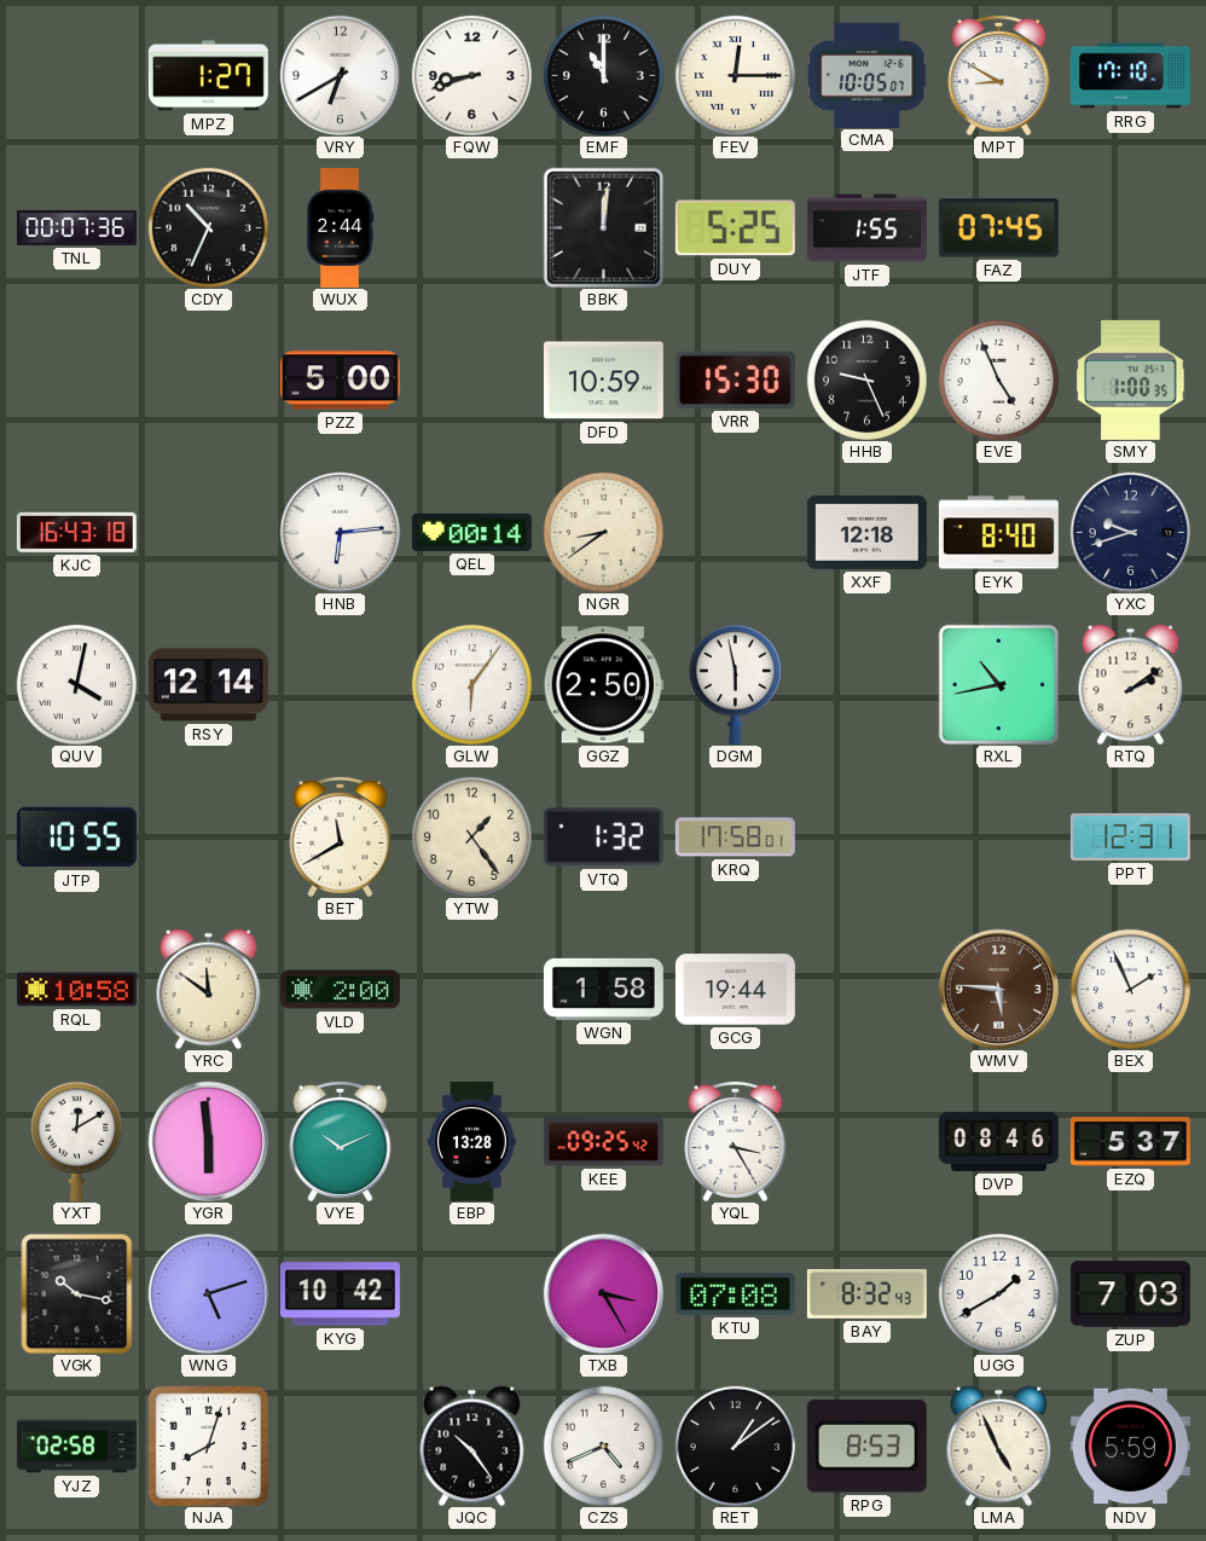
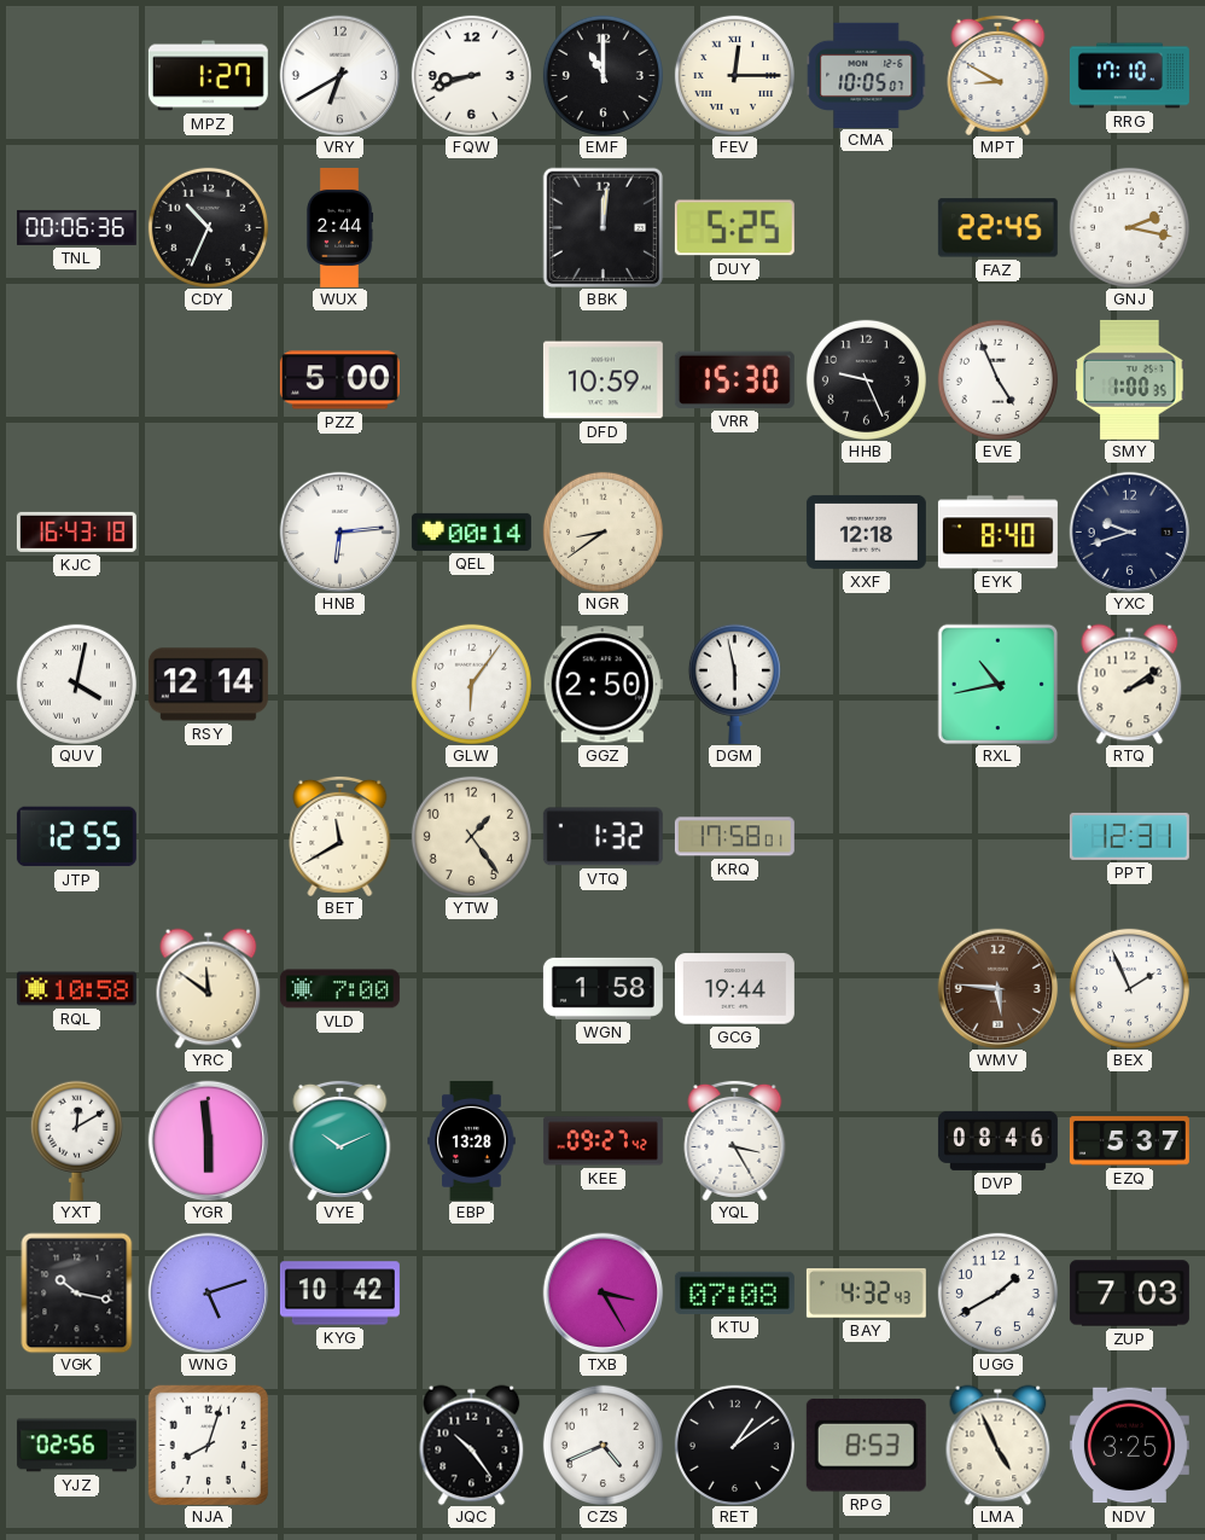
TNL: 00:07 -> 00:06 (76, 227)
JTF: 1:55 -> none (866, 228)
FAZ: 07:45 -> 22:45 (997, 228)
GNJ: none -> 2:17 (1129, 227)
JTP: 10:55 -> 12:55 (76, 837)
VLD: 2:00 -> 7:00 (339, 989)
KEE: 09:25 -> 09:27 (602, 1141)
BAY: 8:32 -> 4:32 (866, 1294)
YJZ: 02:58 -> 02:56 (76, 1446)
NDV: 5:59 -> 3:25 (1129, 1446)
